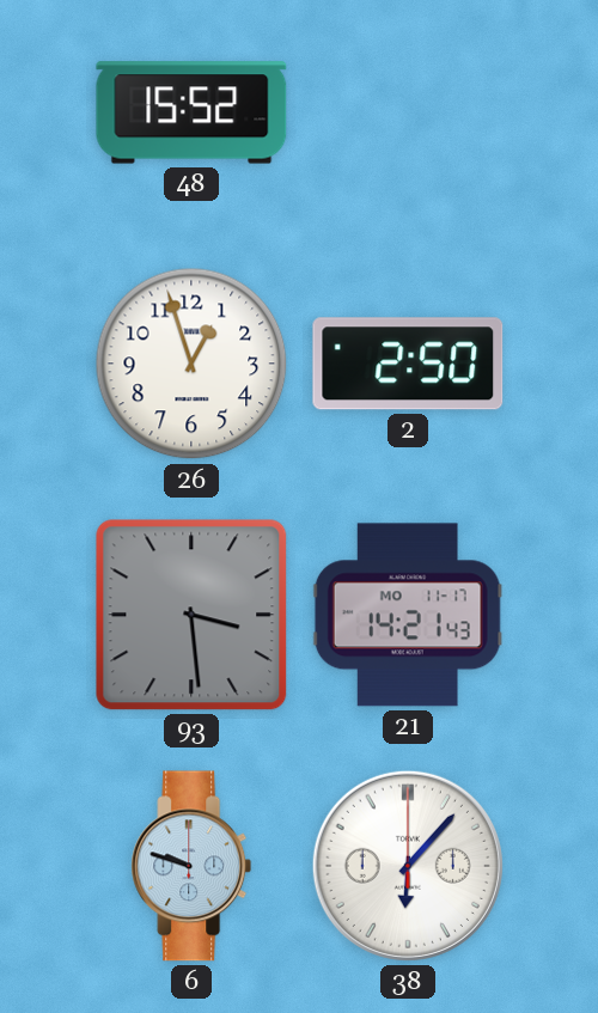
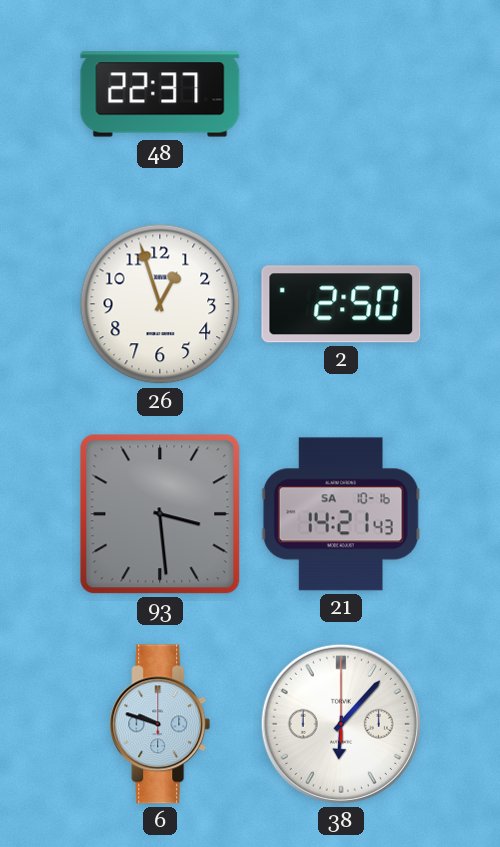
48: 15:52 -> 22:37 (160, 94)
21 date: MO 11-17 -> SA 10-16 (341, 514)
